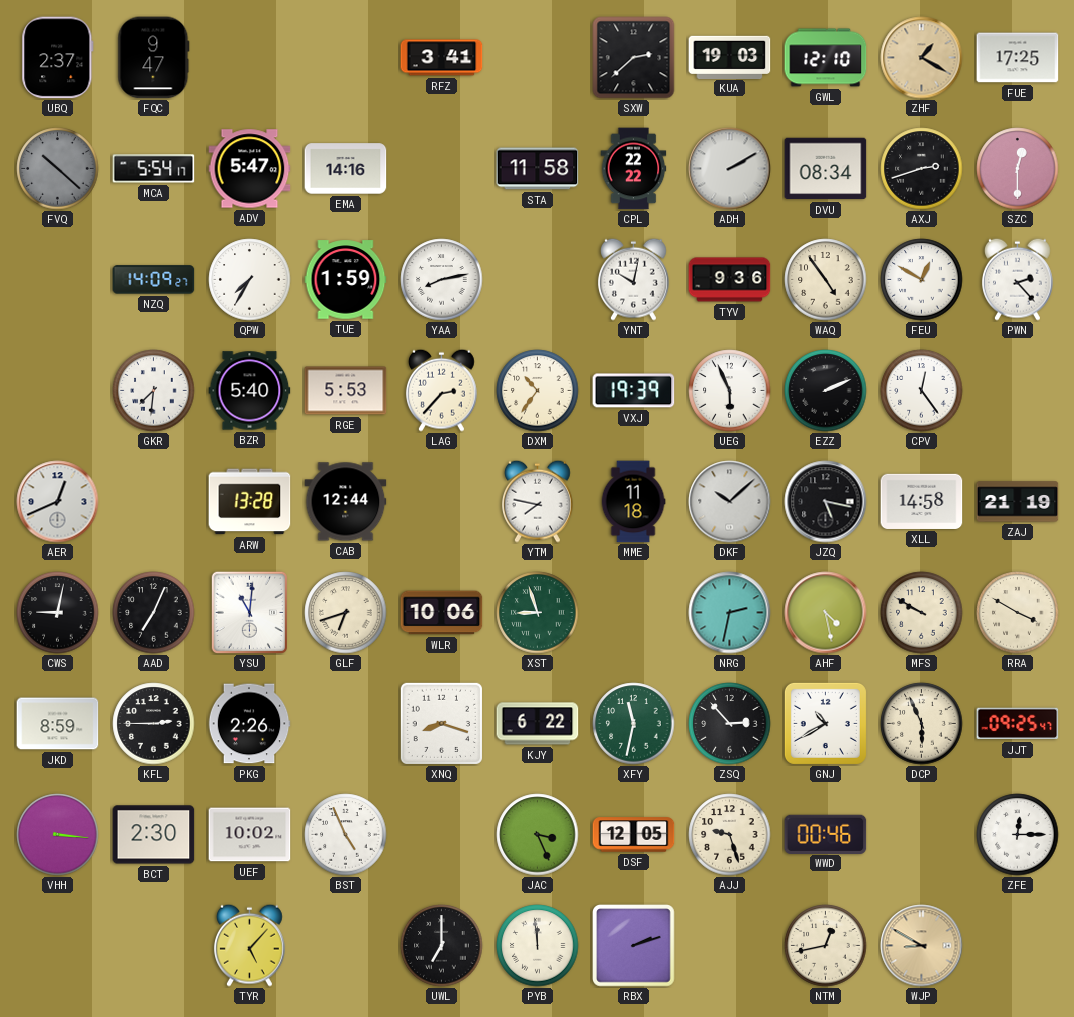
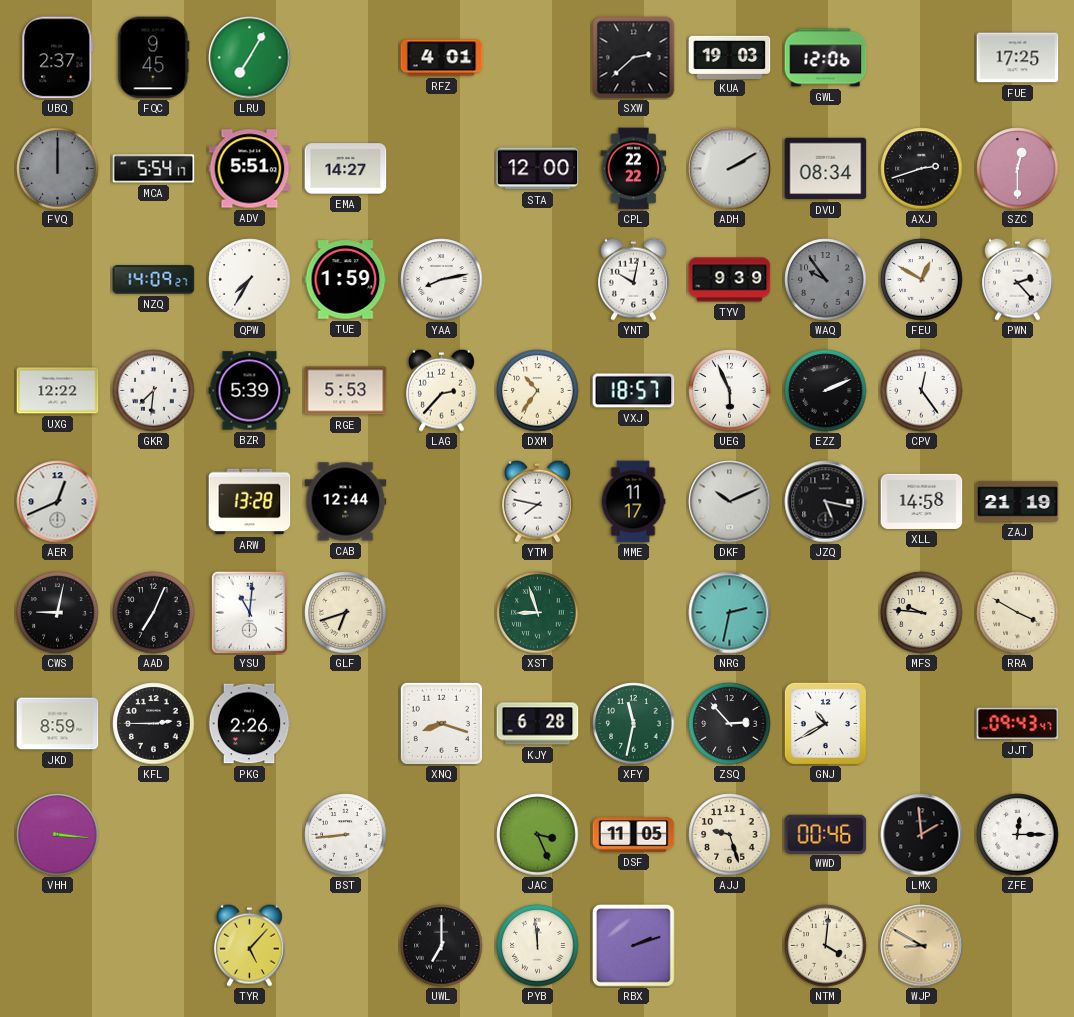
FQC: 9:47 -> 9:45 (154, 58)
LRU: none -> 7:05 (250, 58)
RFZ: 3:41 -> 4:01 (442, 58)
GWL: 12:10 -> 12:06 (826, 58)
ZHF: 1:20 -> none (922, 58)
FVQ: 10:22 -> 12:00 (58, 169)
ADV: 5:47 -> 5:51 (250, 169)
EMA: 14:16 -> 14:27 (346, 169)
STA: 11:58 -> 12:00 (538, 169)
TYV: 9:36 -> 9:39 (730, 280)
WAQ: 4:54 -> 9:54 (826, 280)
WAQ dial: cream -> grey (826, 280)
UXG: none -> 12:22 (58, 391)
BZR: 5:40 -> 5:39 (250, 391)
VXJ: 19:39 -> 18:57 (634, 391)
MME: 11:18 -> 11:17 (633, 502)
DKF: 10:08 -> 10:11 (730, 502)
WLR: 10:06 -> none (442, 613)
AHF: 4:28 -> none (826, 613)
MFS: 9:50 -> 9:46 (922, 613)
KJY: 6:22 -> 6:28 (538, 724)
DCP: 5:56 -> none (922, 724)
JJT: 09:25 -> 09:43 (1018, 724)
BCT: 2:30 -> none (154, 835)
UEF: 10:02 -> none (250, 835)
BST: 4:56 -> 8:44 (346, 835)
DSF: 12:05 -> 11:05 (634, 835)
LMX: none -> 1:59 (922, 835)
NTM: 12:43 -> 4:01 (826, 946)
